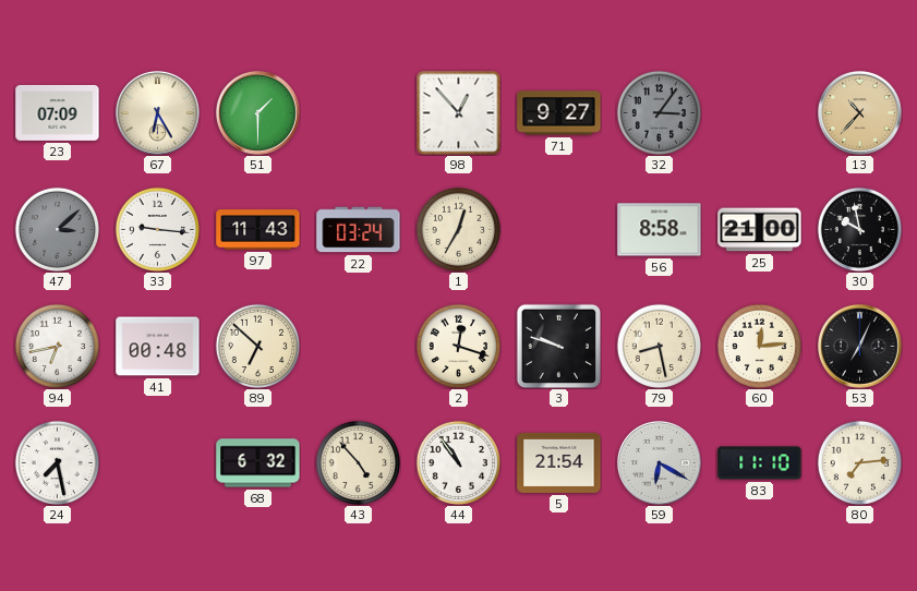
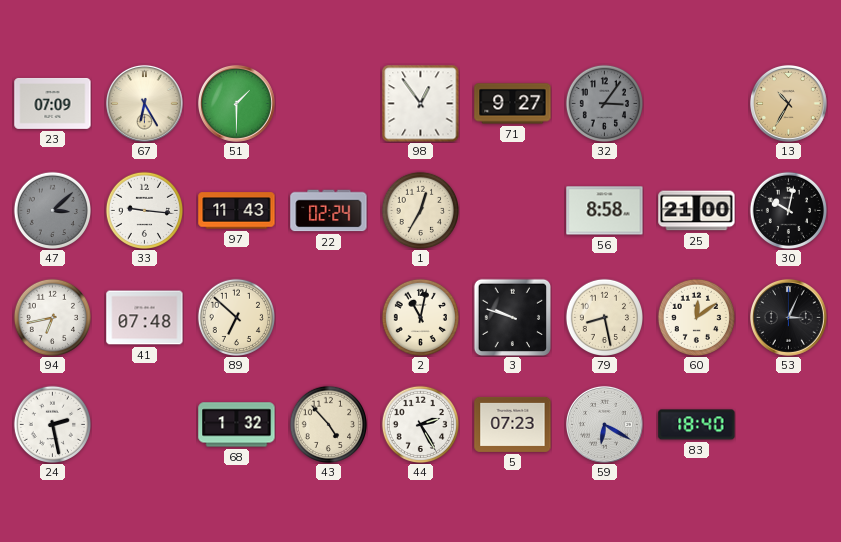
98: 12:53 -> 12:54 (420, 103)
13: 10:37 -> 10:35 (788, 103)
22: 03:24 -> 02:24 (329, 211)
30: 9:58 -> 10:02 (788, 210)
41: 00:48 -> 07:48 (145, 318)
2: 12:18 -> 11:02 (420, 317)
60: 12:14 -> 12:09 (696, 317)
53: 7:04 -> 3:04 (788, 317)
24: 7:28 -> 2:28 (52, 424)
68: 6:32 -> 1:32 (237, 425)
44: 10:54 -> 2:25 (420, 424)
5: 21:54 -> 07:23 (513, 424)
83: 11:10 -> 18:40 (697, 425)
80: 7:14 -> none (859, 462)
